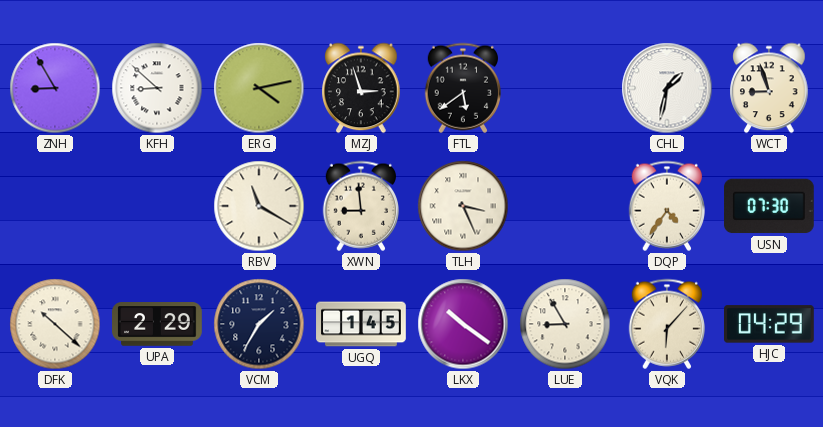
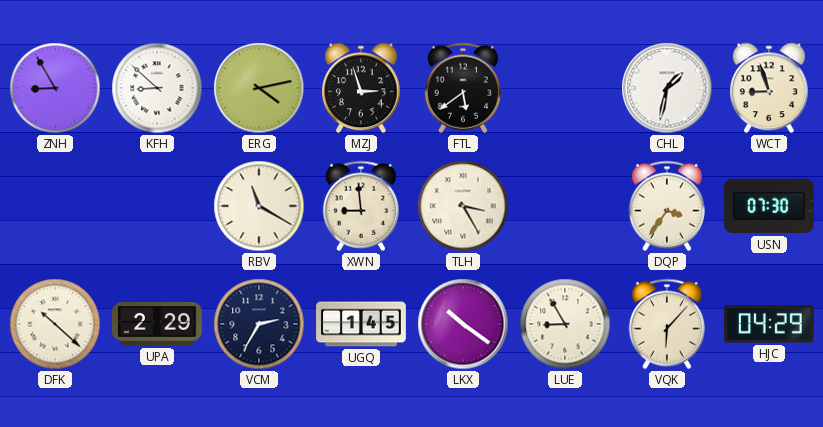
TLH: 3:26 -> 3:25 (463, 206)
DQP: 4:36 -> 3:36 (666, 206)
VCM: 1:35 -> 2:35 (259, 324)
